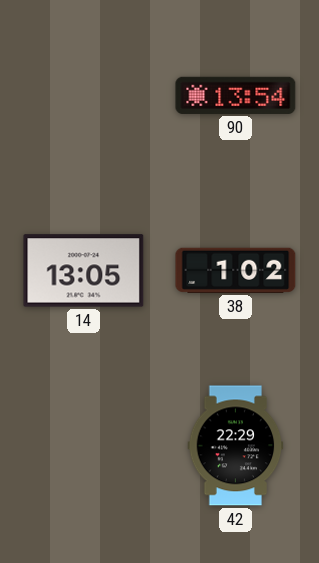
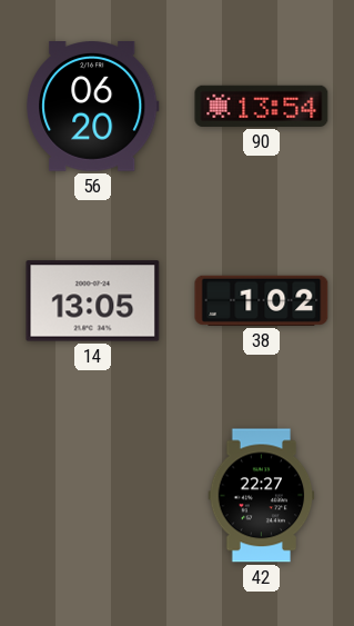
56: none -> 06:20 (93, 107)
42: 22:29 -> 22:27 (262, 496)
